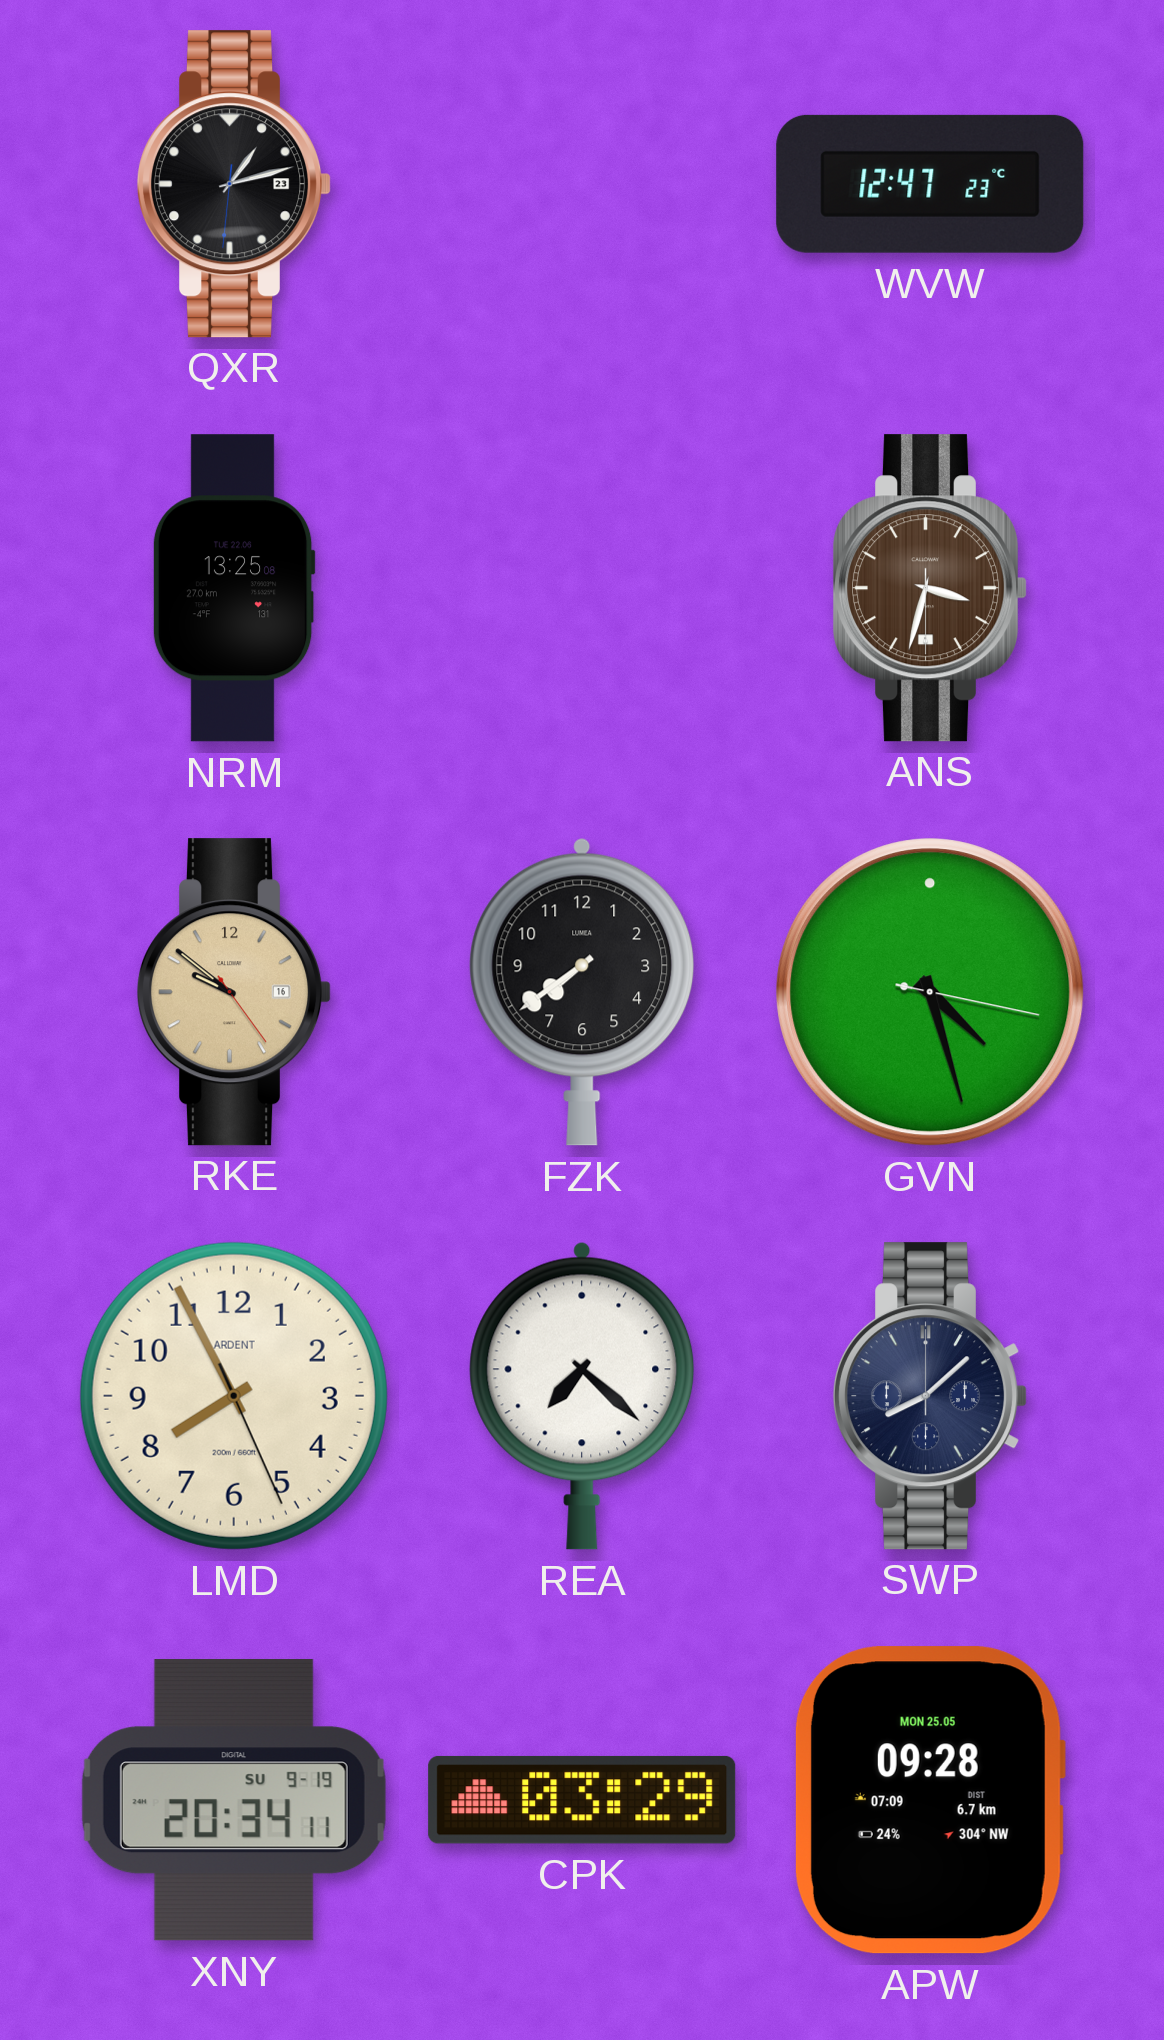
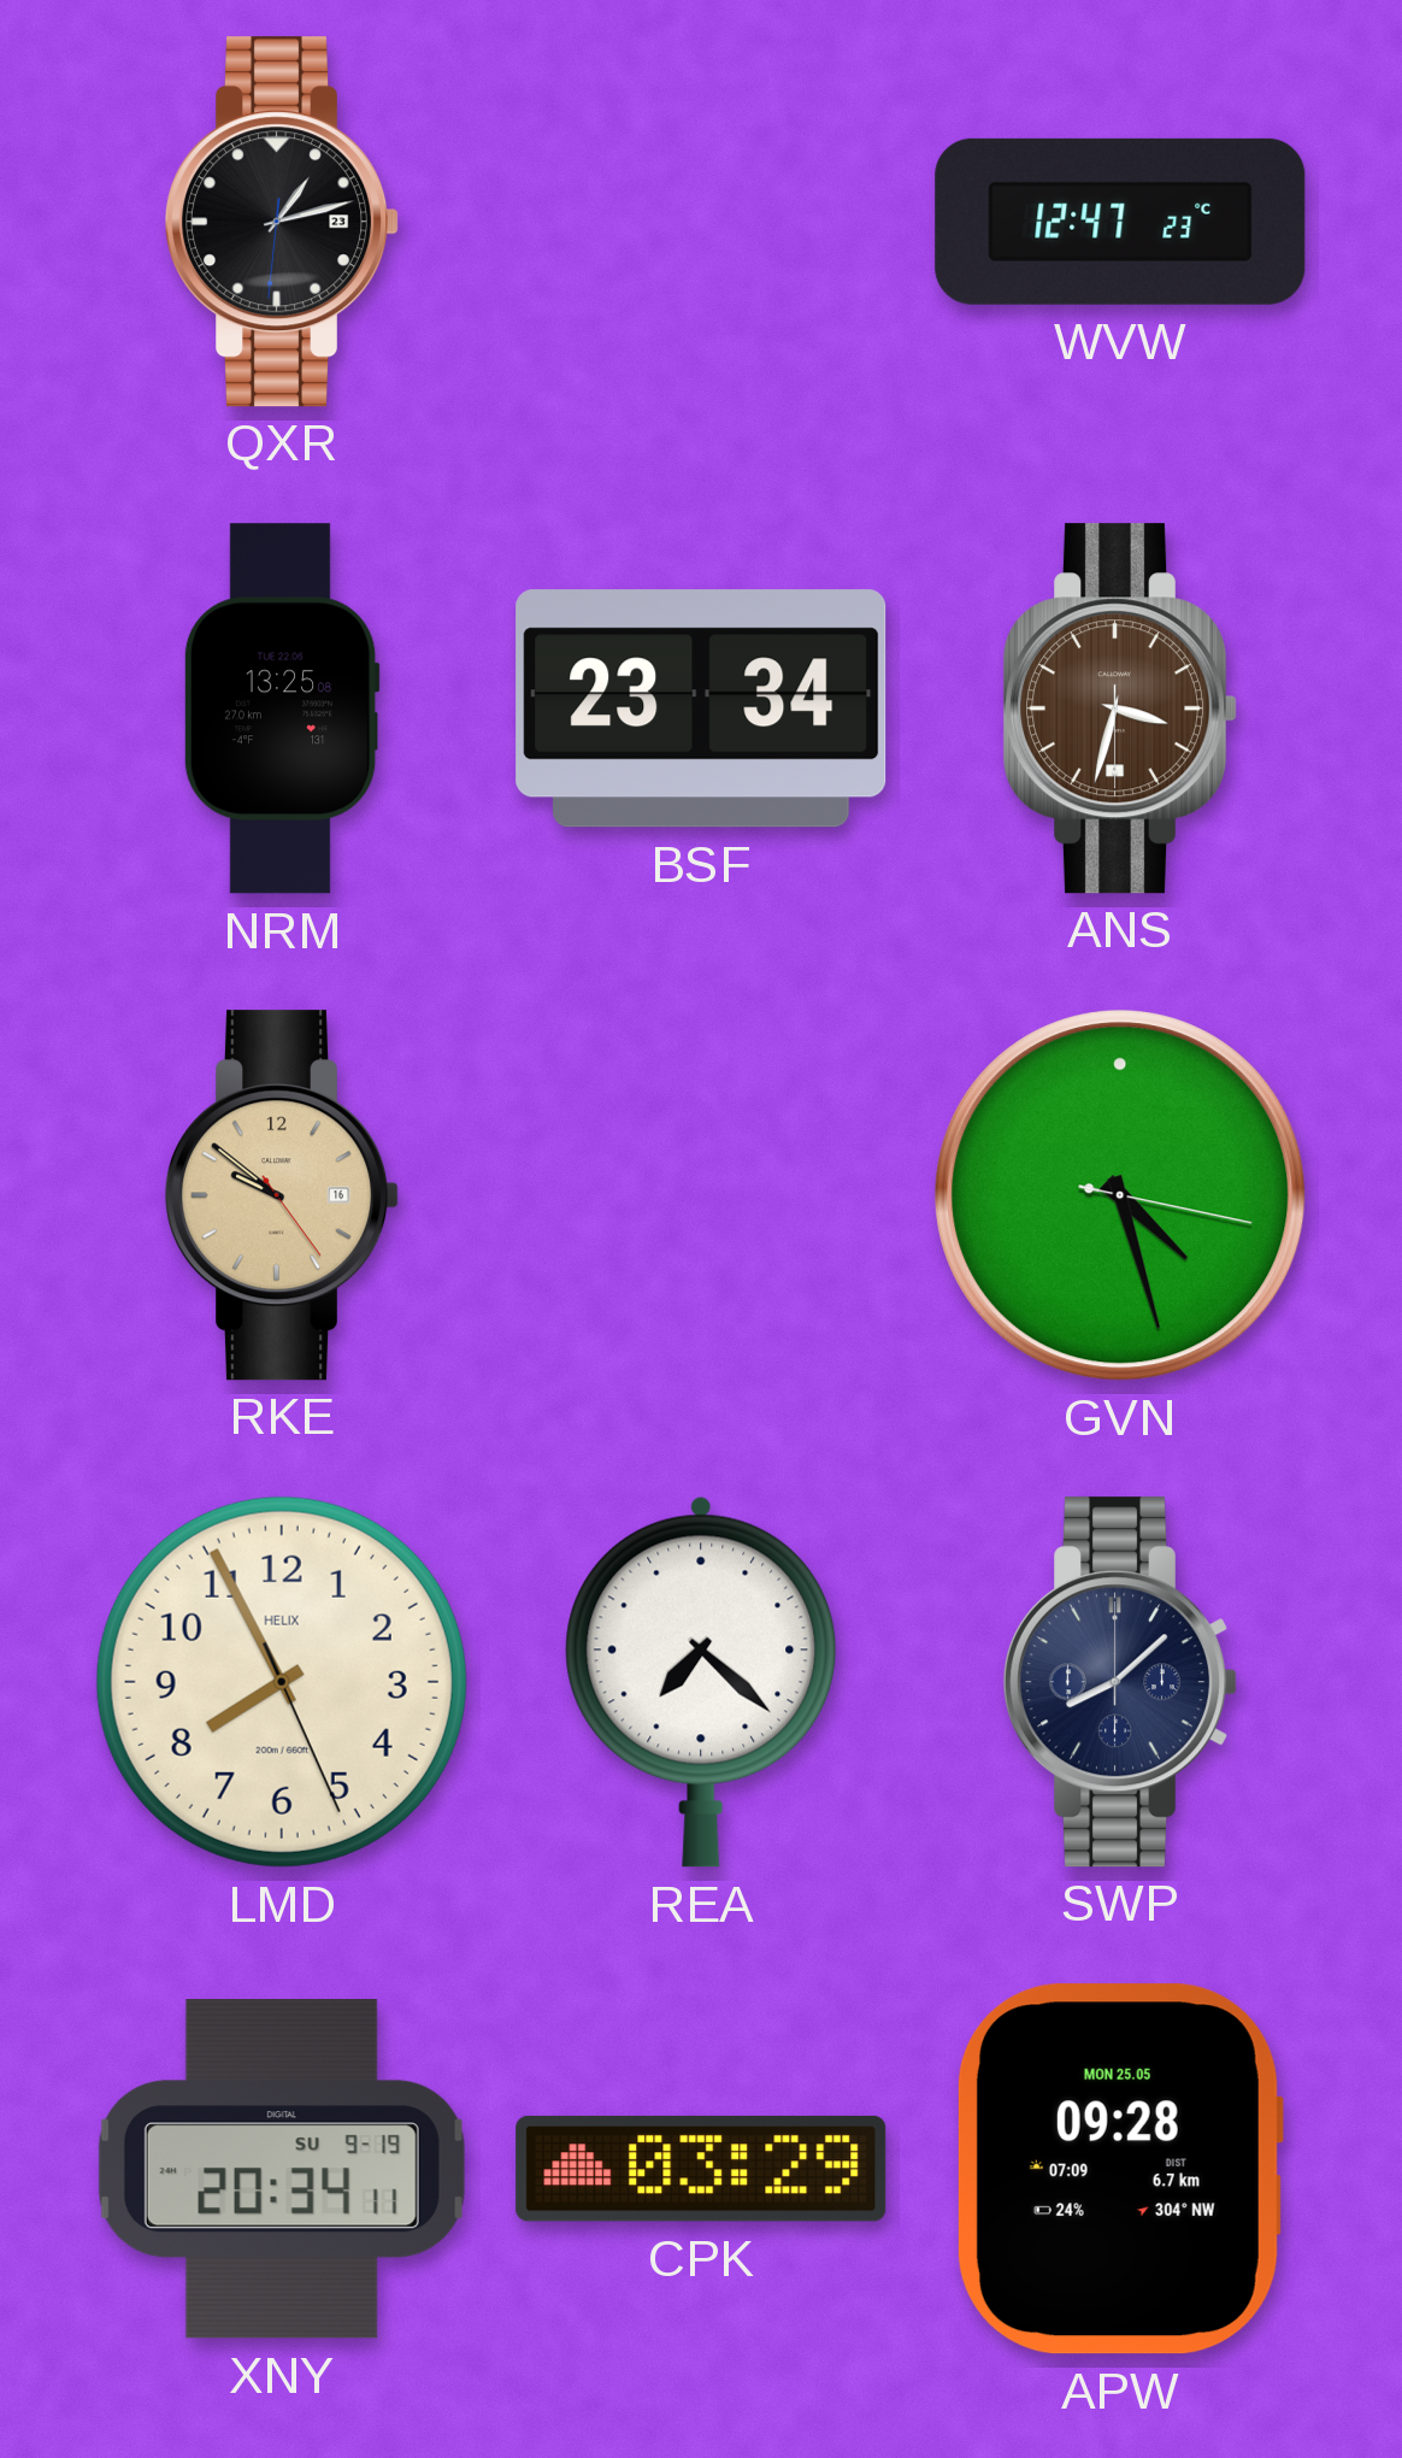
BSF: none -> 23:34 (701, 708)
FZK: 7:39 -> none (582, 992)
LMD brand: ARDENT -> HELIX (282, 1682)
